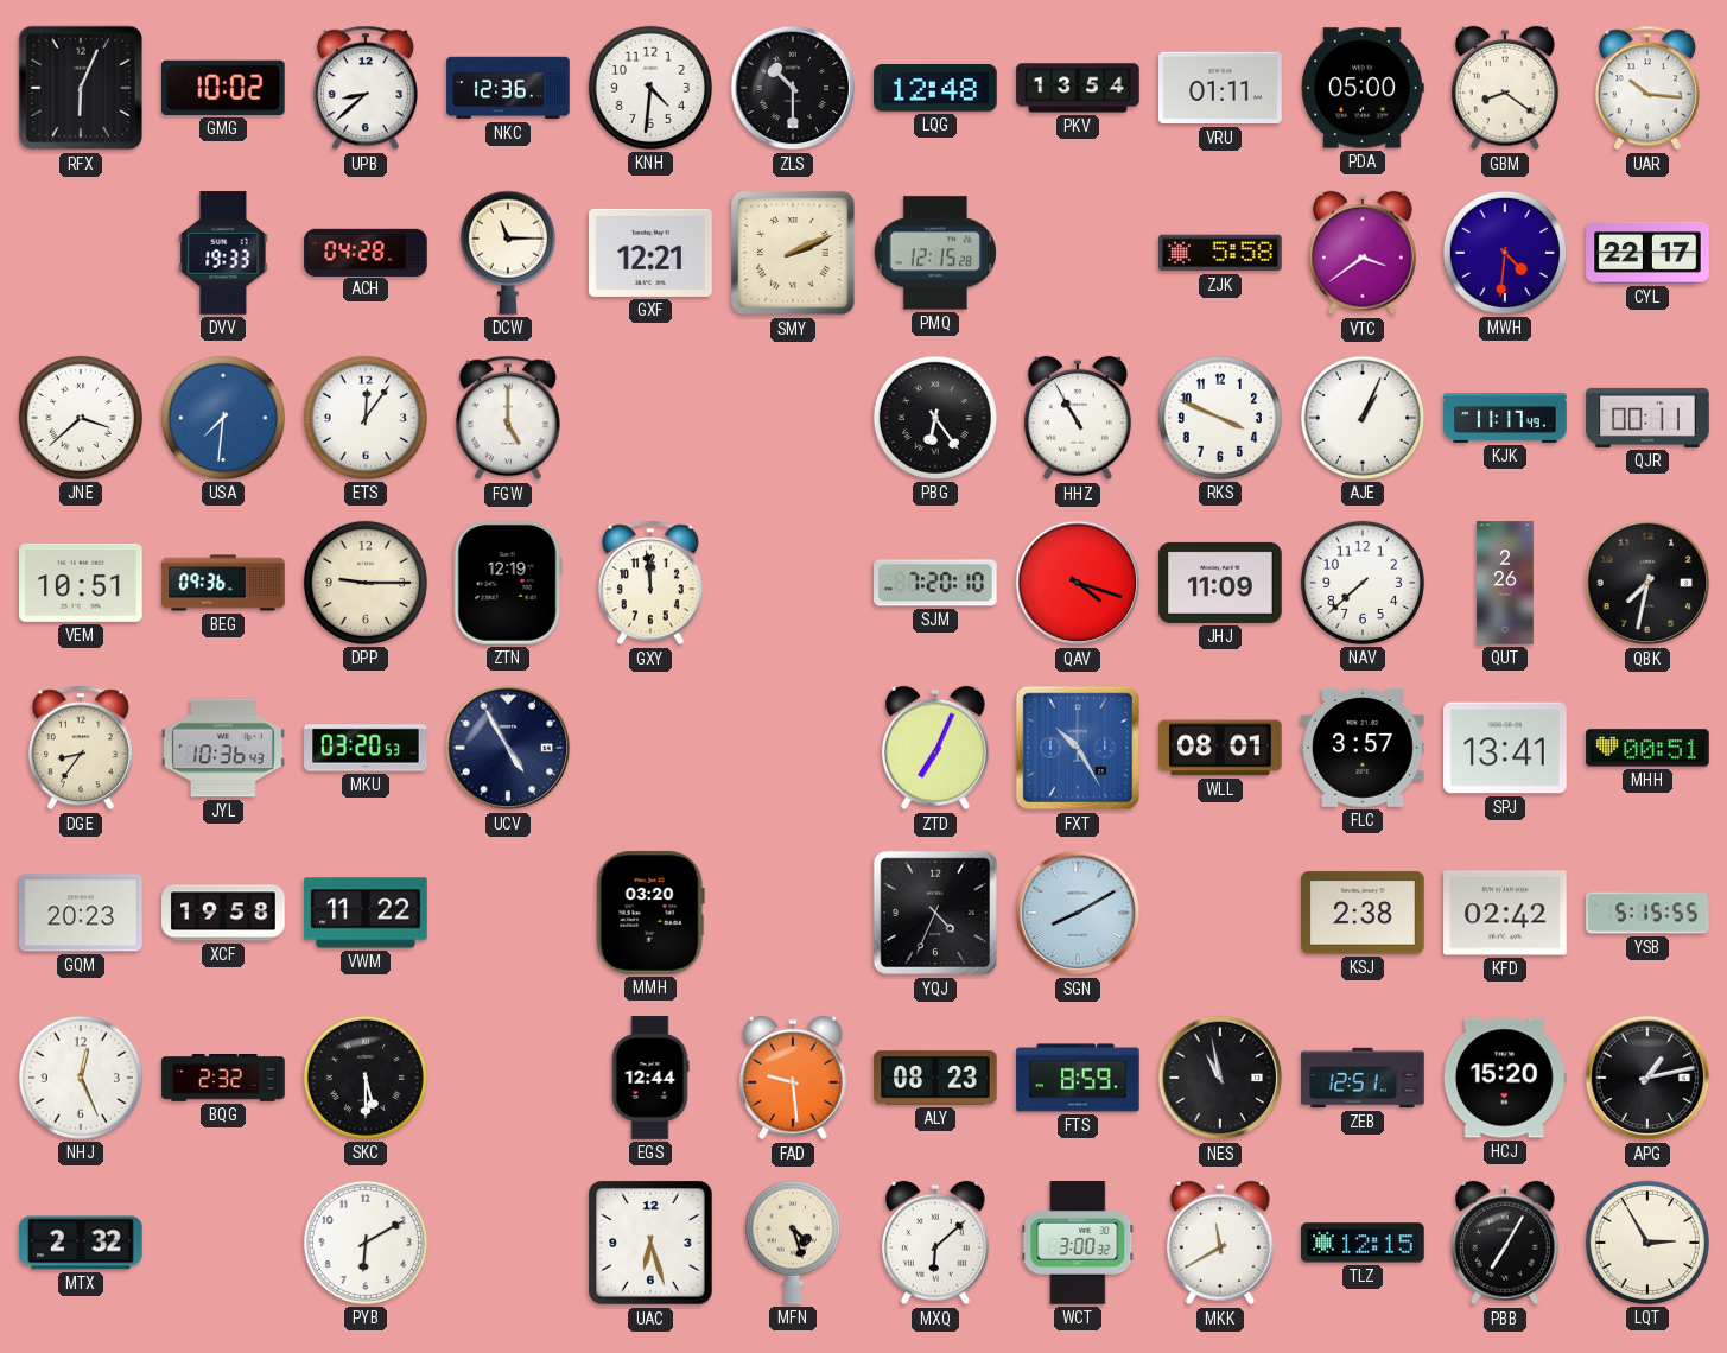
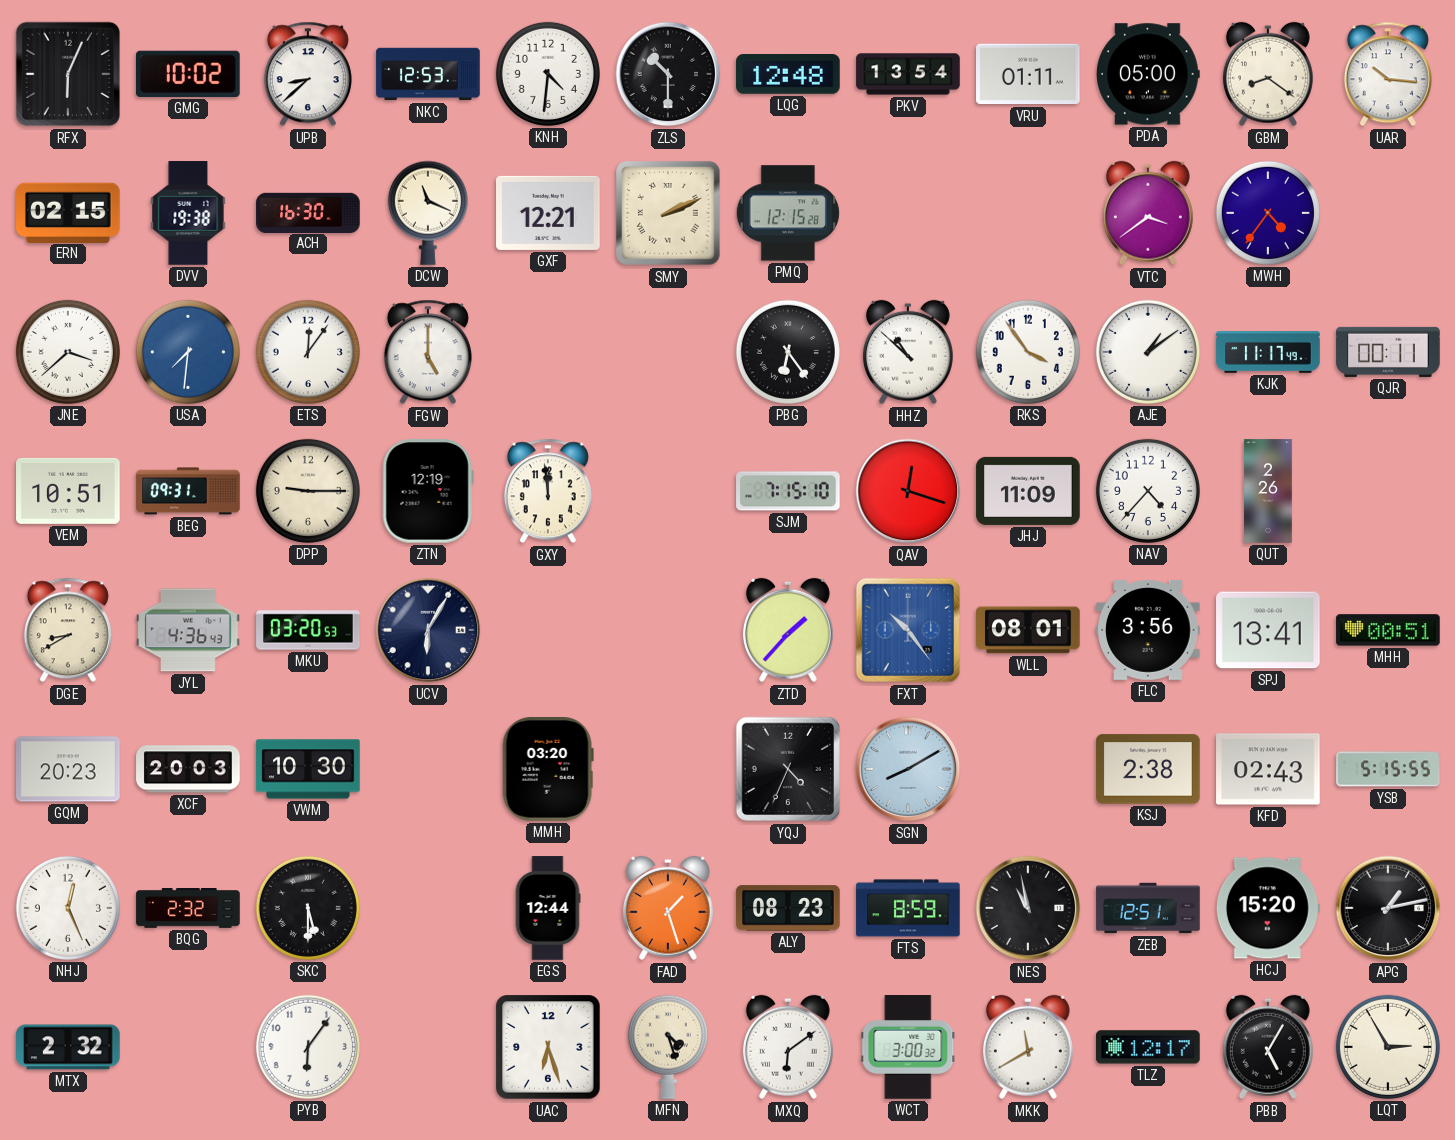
NKC: 12:36 -> 12:53 (428, 74)
ERN: none -> 02:15 (68, 212)
DVV: 19:33 -> 19:38 (188, 213)
ACH: 04:28 -> 16:30 (308, 212)
DCW: 11:15 -> 11:19 (428, 213)
ZJK: 5:58 -> none (1220, 253)
MWH: 4:31 -> 4:36 (1268, 213)
CYL: 22:17 -> none (1647, 253)
HHZ: 10:55 -> 10:52 (908, 352)
RKS: 3:49 -> 3:54 (1028, 352)
AJE: 1:04 -> 1:09 (1148, 352)
BEG: 09:36 -> 09:31 (188, 491)
SJM: 7:20 -> 7:15 (788, 491)
QAV: 4:18 -> 12:18 (908, 491)
NAV: 7:38 -> 4:37 (1148, 491)
QBK: 7:32 -> none (1647, 583)
DGE: 8:36 -> 8:40 (68, 630)
JYL: 10:36 -> 4:36 (188, 630)
UCV: 4:55 -> 6:05 (428, 630)
ZTD: 7:04 -> 1:37 (788, 630)
FXT: 10:25 -> 10:24 (908, 630)
FLC: 3:57 -> 3:56 (1148, 630)
XCF: 19:58 -> 20:03 (188, 769)
VWM: 11:22 -> 10:30 (308, 769)
KFD: 02:42 -> 02:43 (1268, 769)
FAD: 9:29 -> 1:27 (668, 908)
PYB: 6:10 -> 6:06 (308, 1047)
MXQ: 6:08 -> 6:09 (788, 1047)
TLZ: 12:15 -> 12:17 (1148, 1047)
PBB: 7:05 -> 5:05 (1268, 1047)
